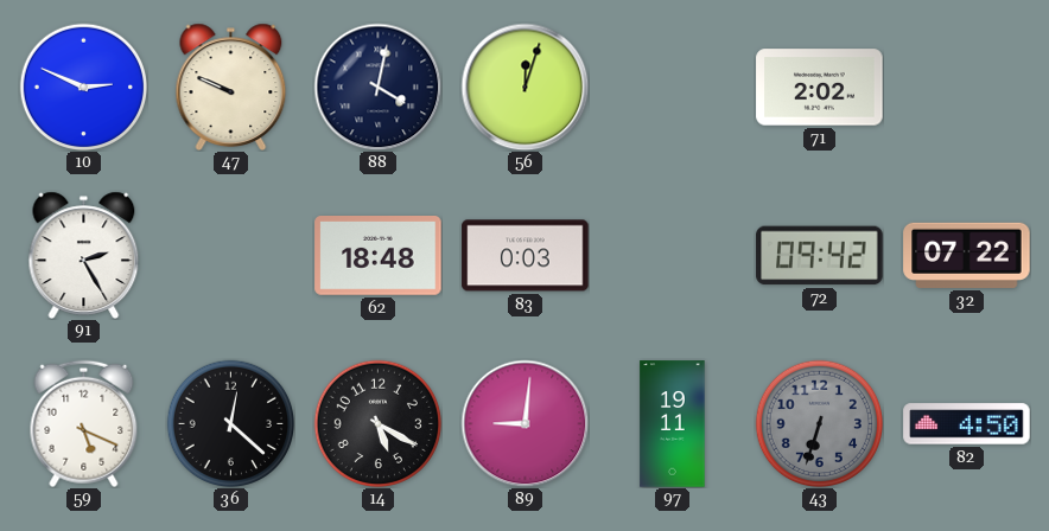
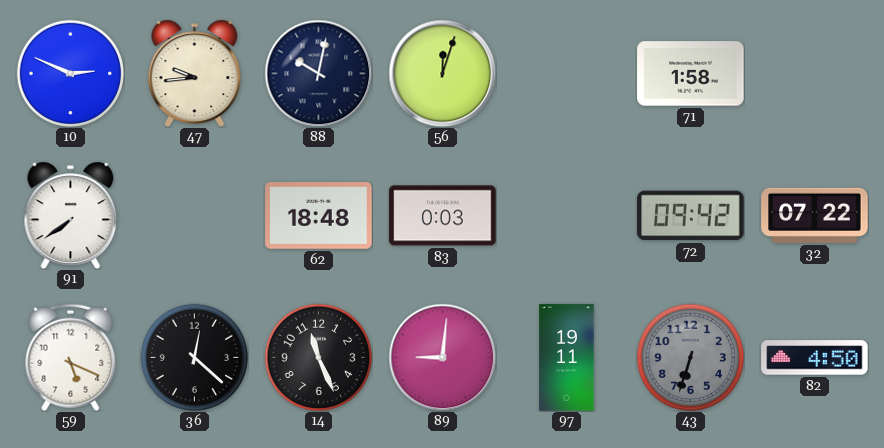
47: 9:49 -> 9:44 (195, 73)
88: 4:02 -> 10:02 (318, 73)
71: 2:02 -> 1:58 (691, 74)
91: 2:25 -> 7:39 (71, 215)
14: 5:20 -> 11:26 (318, 357)
